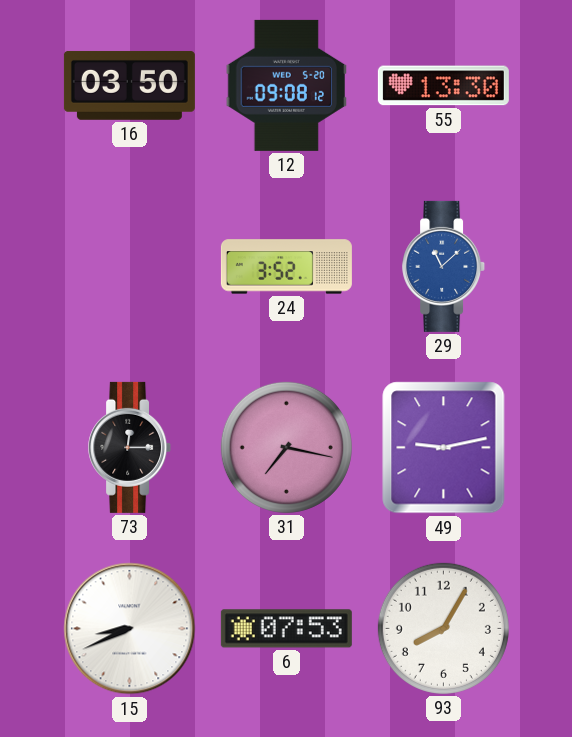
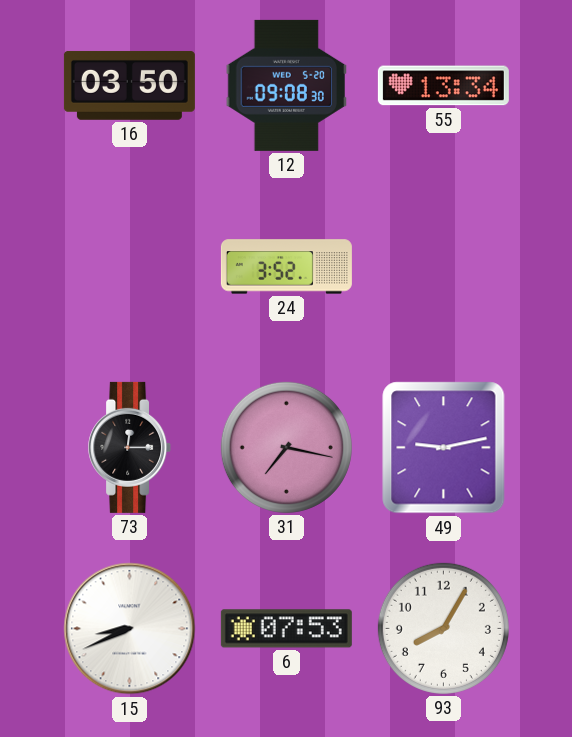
12: 09:08:12 -> 09:08:30 (286, 85)
55: 13:30 -> 13:34 (443, 86)
29: 11:08 -> none (444, 266)
